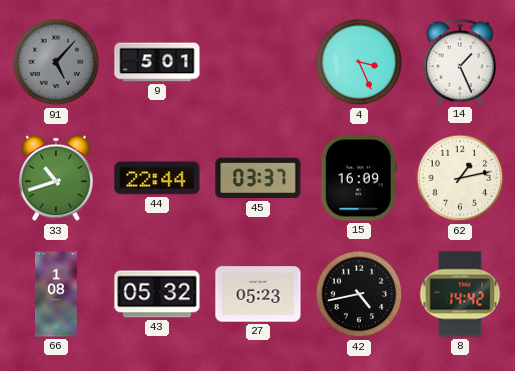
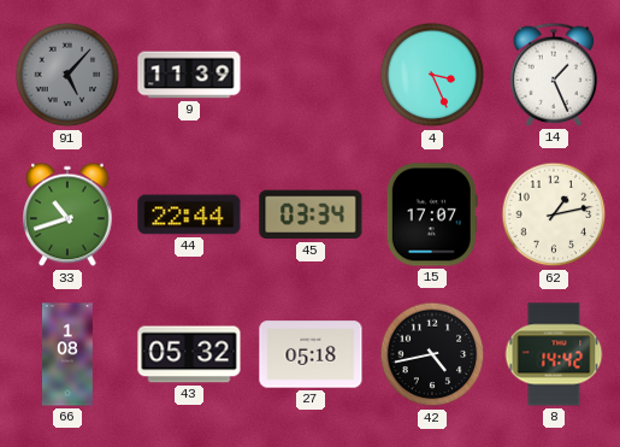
9: 5:01 -> 11:39 (189, 75)
45: 03:37 -> 03:34 (311, 214)
15: 16:09 -> 17:07 (432, 214)
27: 05:23 -> 05:18 (311, 354)
